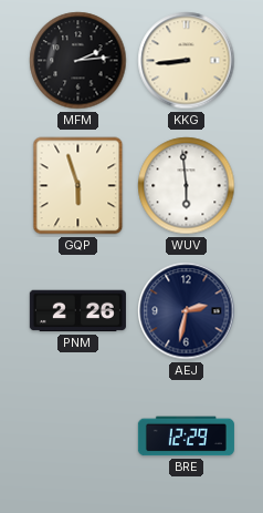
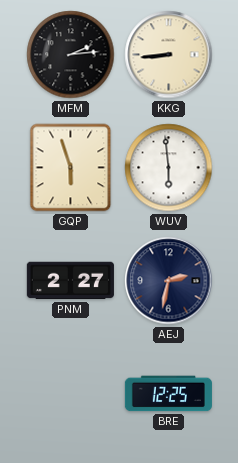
PNM: 2:26 -> 2:27 (70, 281)
BRE: 12:29 -> 12:25 (168, 394)
